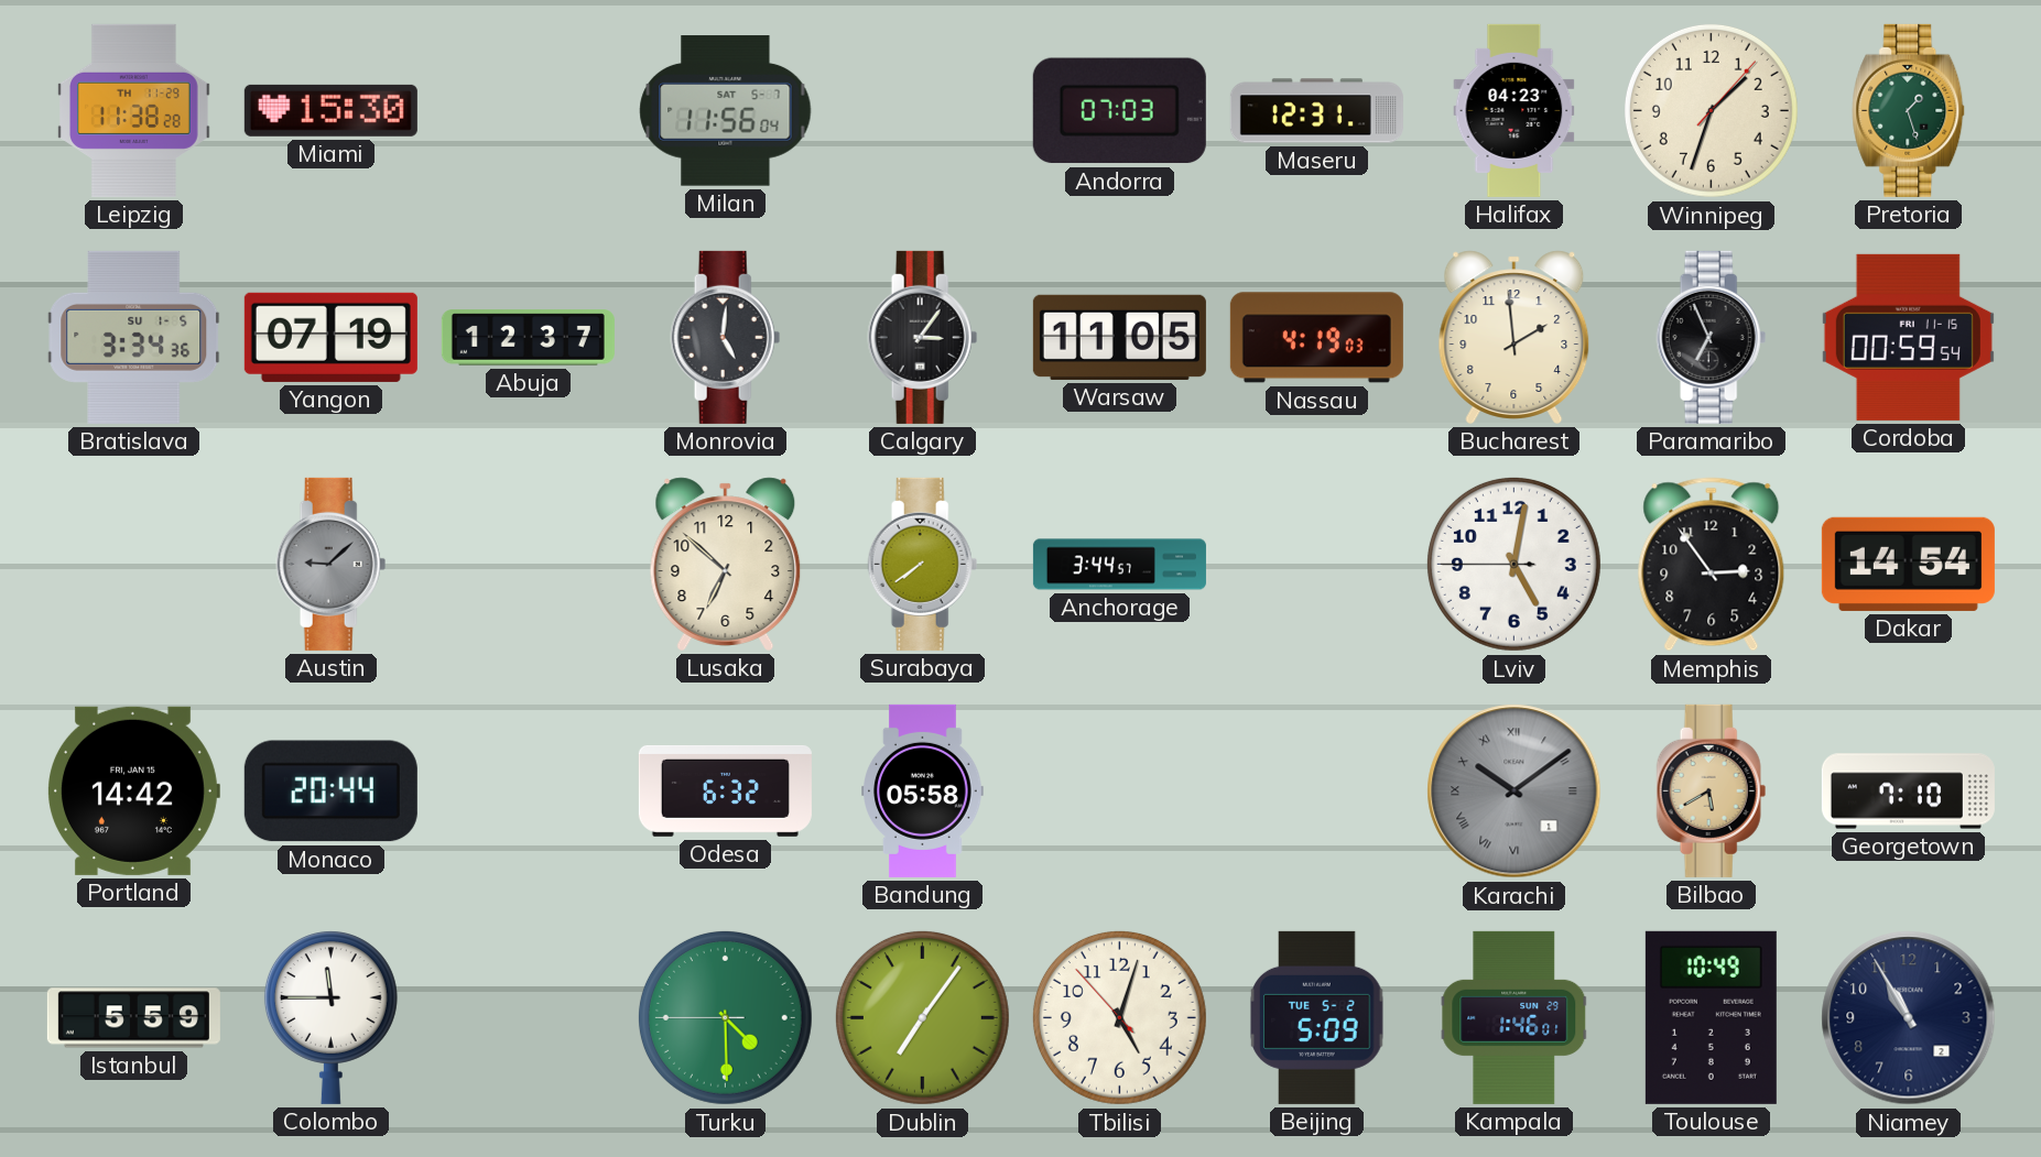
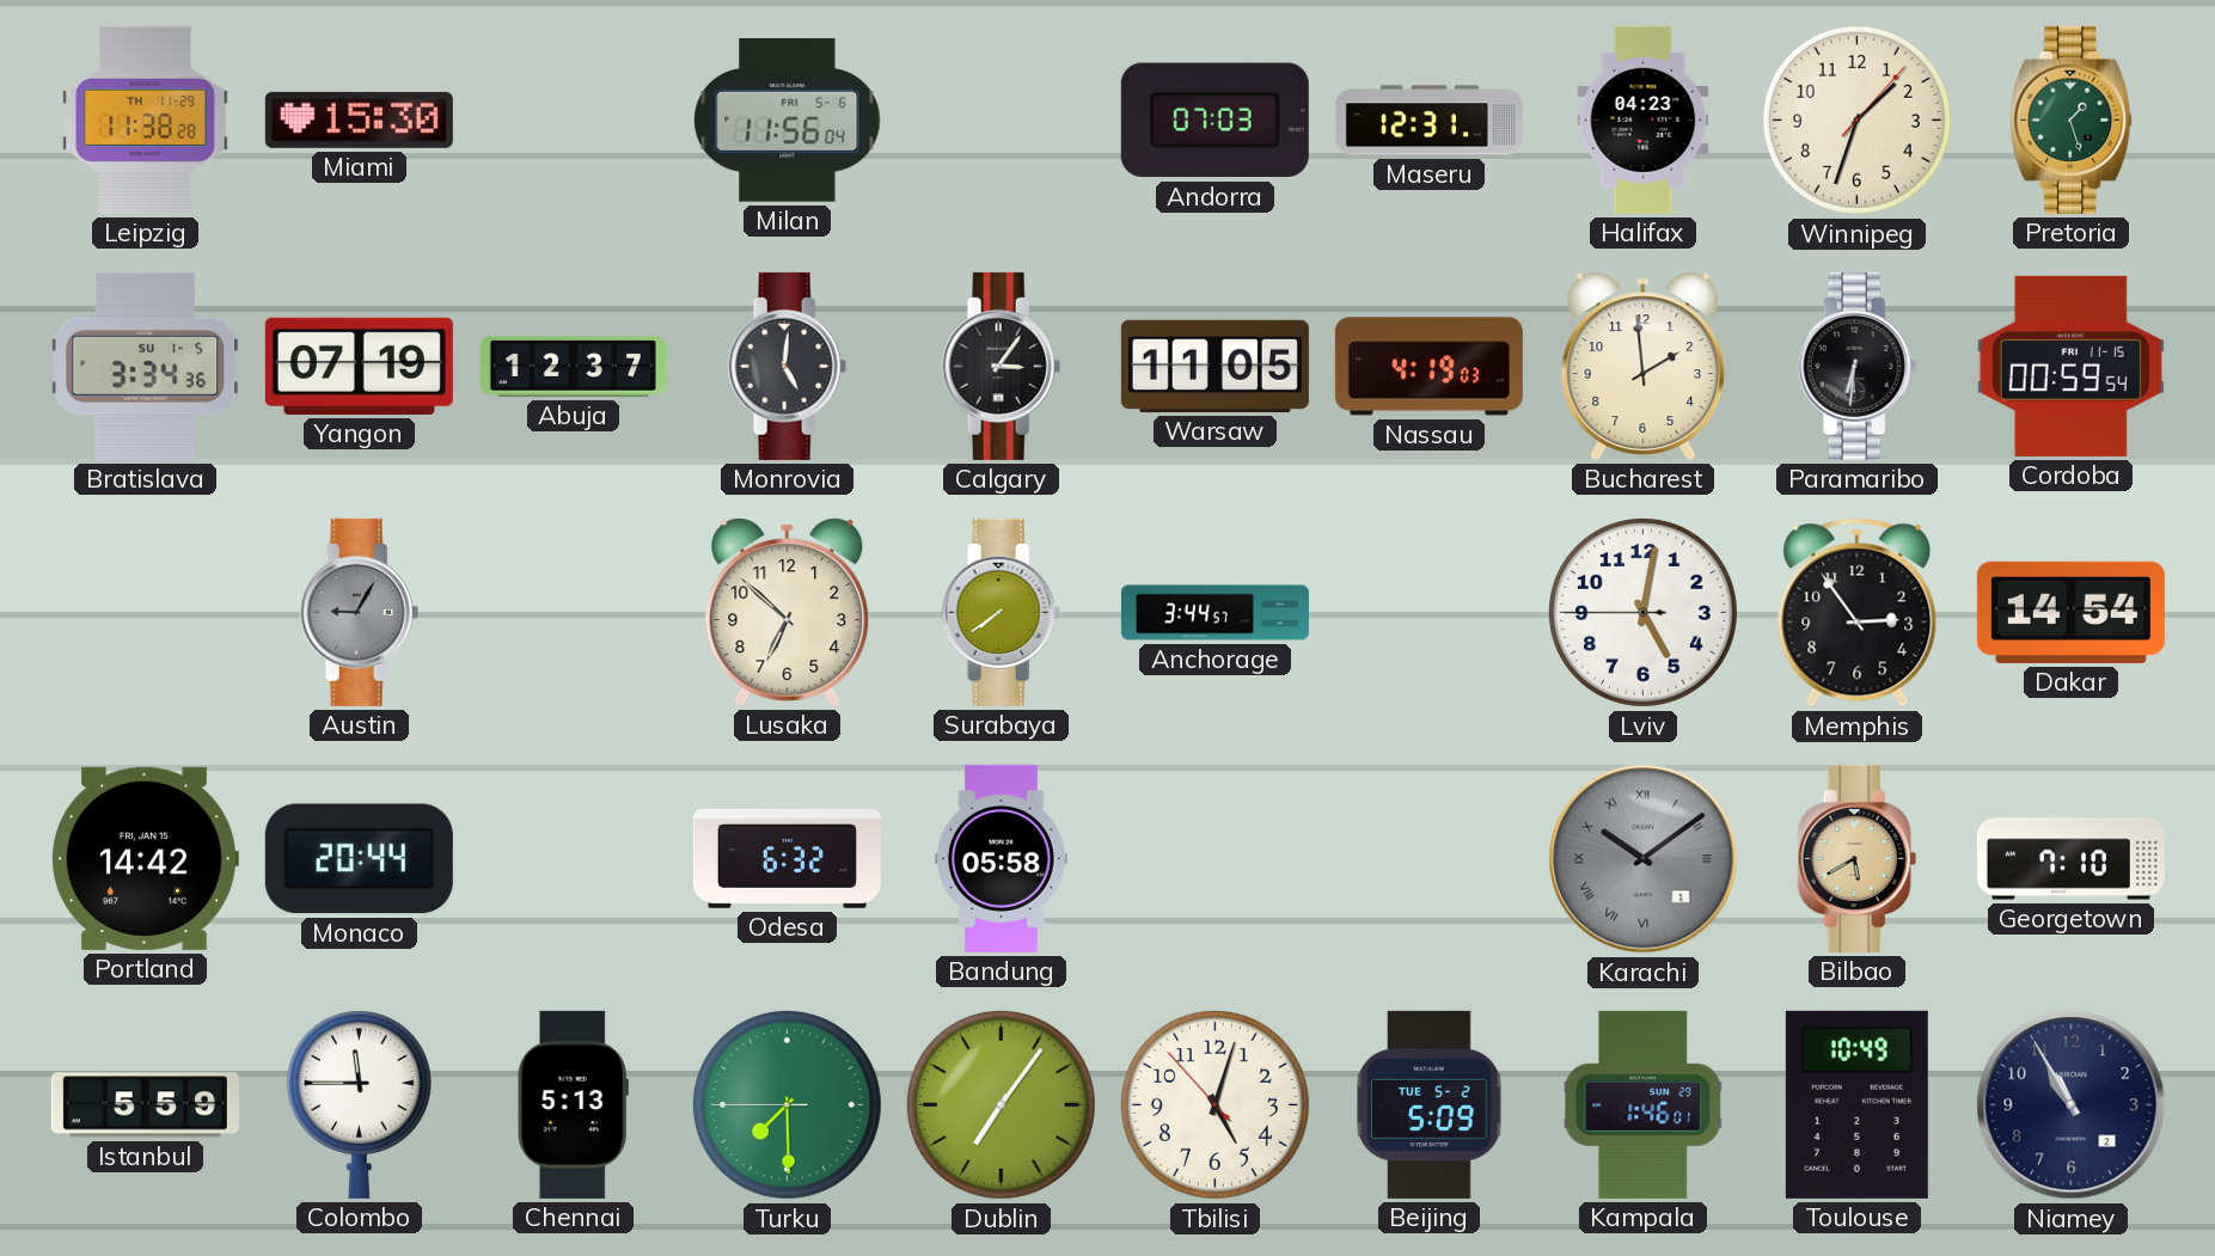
Milan date: SAT 5-7 -> FRI 5-6 (788, 121)
Paramaribo: 6:56 -> 6:31 (1858, 366)
Austin: 9:08 -> 9:05 (360, 612)
Chennai: none -> 5:13 (573, 1104)
Turku: 4:29 -> 7:29 (787, 1104)
